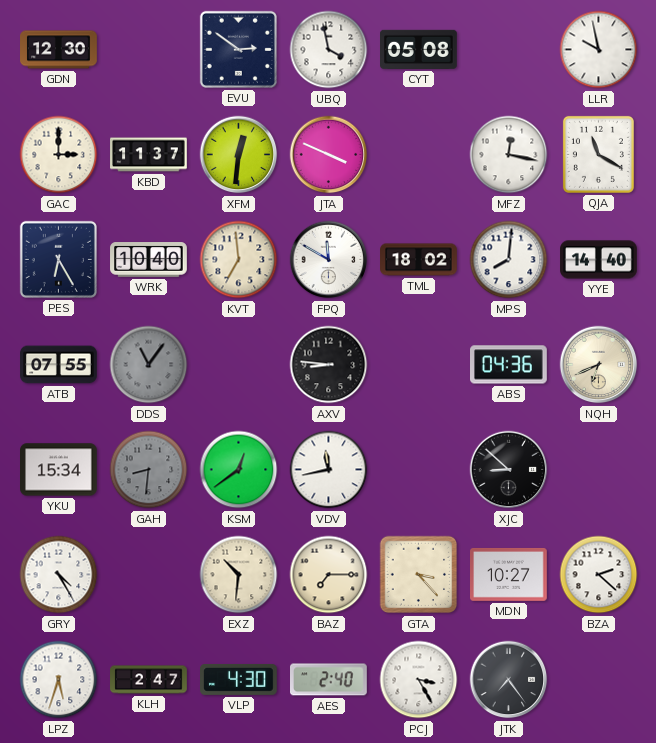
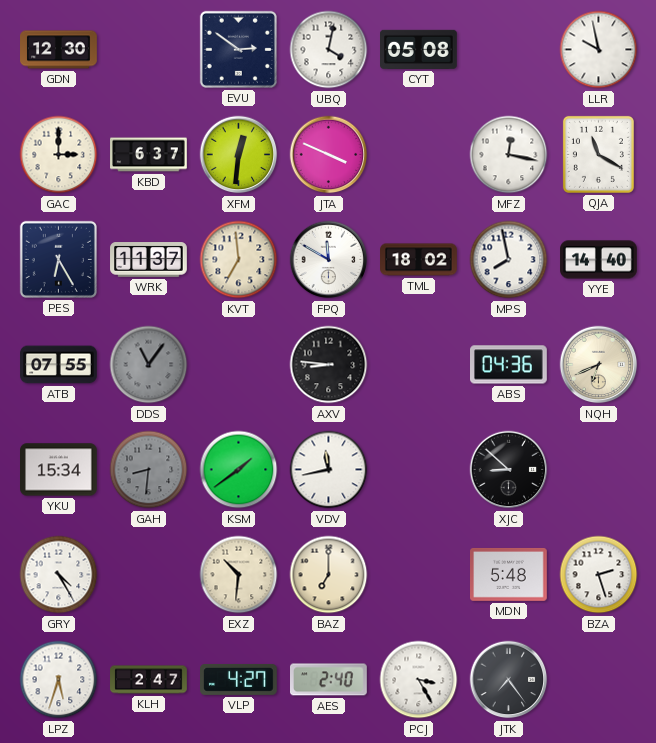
UBQ: 3:58 -> 4:02 (329, 50)
KBD: 11:37 -> 6:37 (149, 155)
WRK: 10:40 -> 11:37 (149, 260)
MPS: 8:01 -> 7:58 (509, 260)
KSM: 12:39 -> 1:39 (239, 470)
BAZ: 7:15 -> 7:00 (329, 575)
GTA: 3:23 -> none (419, 575)
MDN: 10:27 -> 5:48 (509, 575)
BZA: 2:22 -> 2:27 (599, 575)
VLP: 4:30 -> 4:27 (239, 679)
